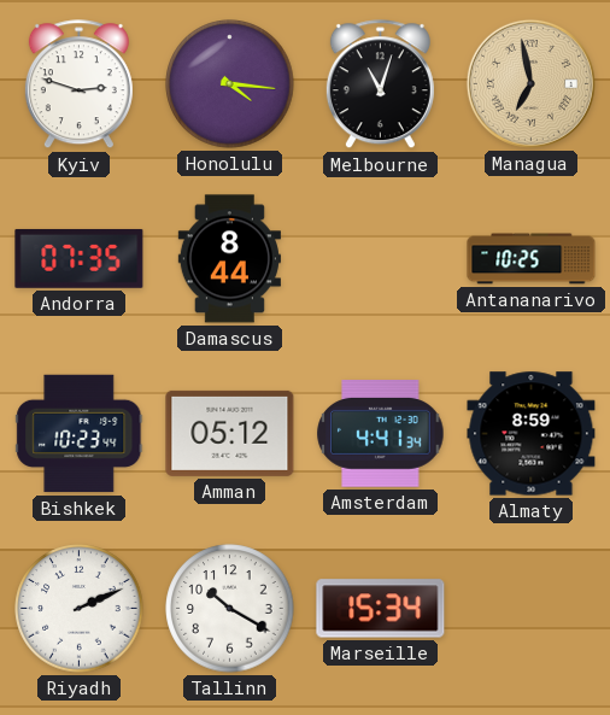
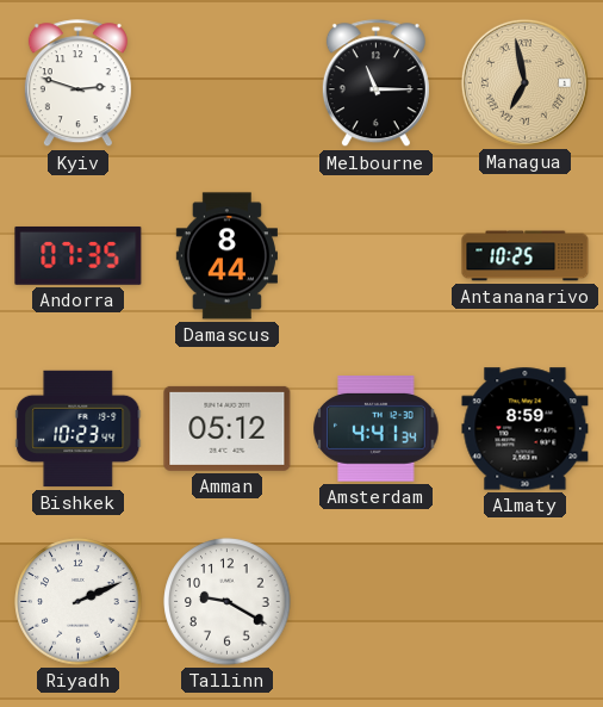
Honolulu: 4:16 -> none (230, 84)
Melbourne: 11:03 -> 11:15 (375, 83)
Tallinn: 10:20 -> 9:20 (228, 602)
Marseille: 15:34 -> none (381, 609)
